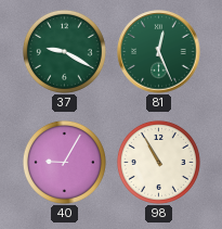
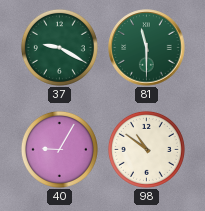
81: 12:26 -> 11:30 (147, 48)
98: 10:55 -> 10:51 (146, 149)
